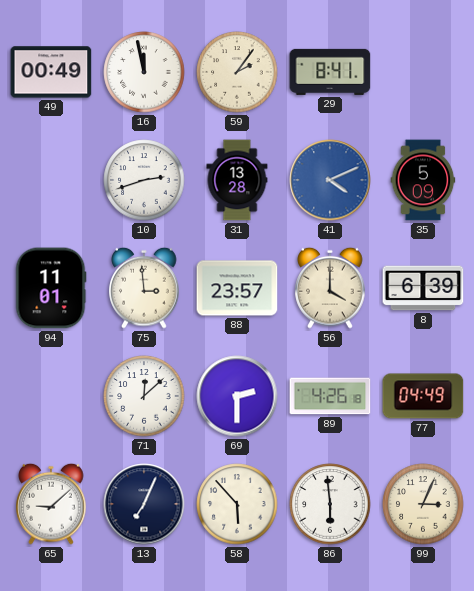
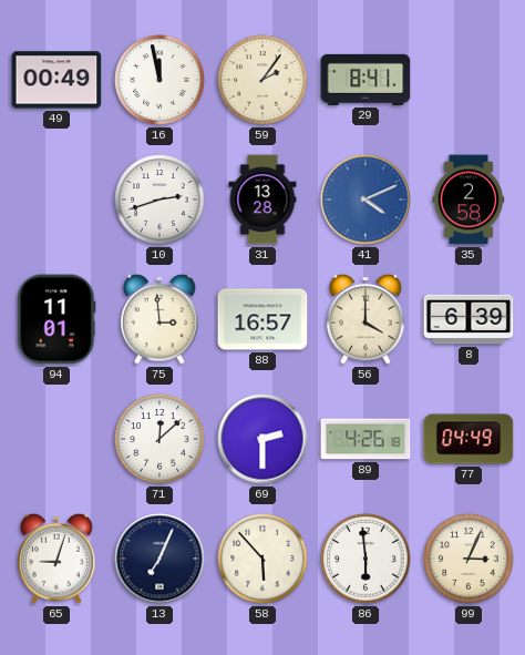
35: 5:09 -> 2:58 (469, 199)
88: 23:57 -> 16:57 (262, 319)
65: 9:08 -> 9:03 (56, 559)
